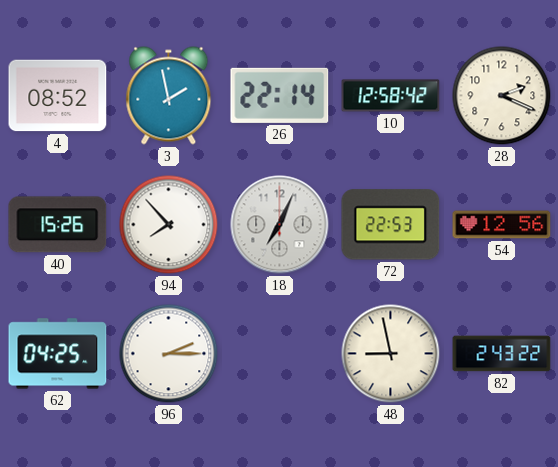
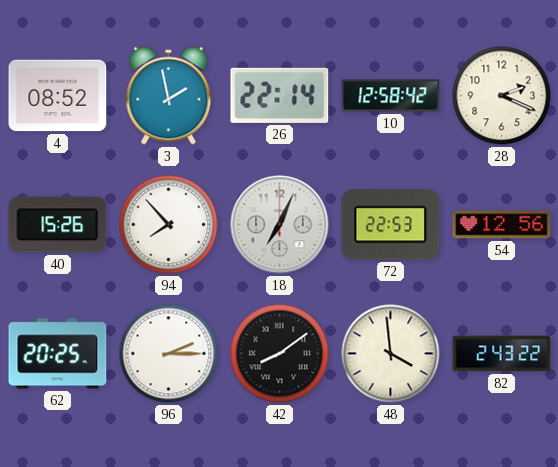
62: 04:25 -> 20:25 (58, 354)
42: none -> 8:09 (280, 354)
48: 8:58 -> 3:59 (391, 354)
